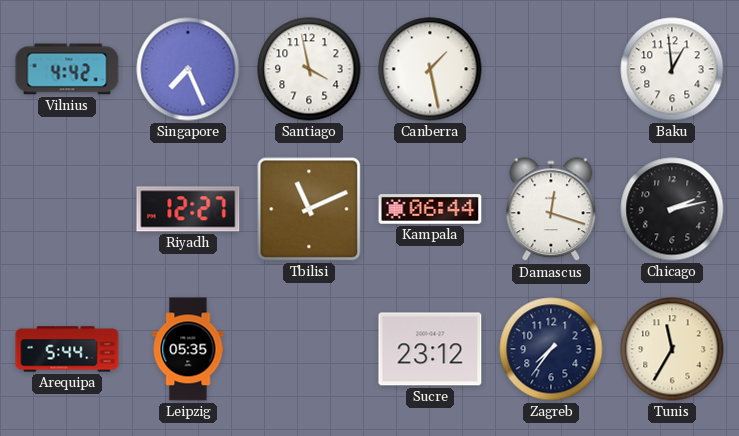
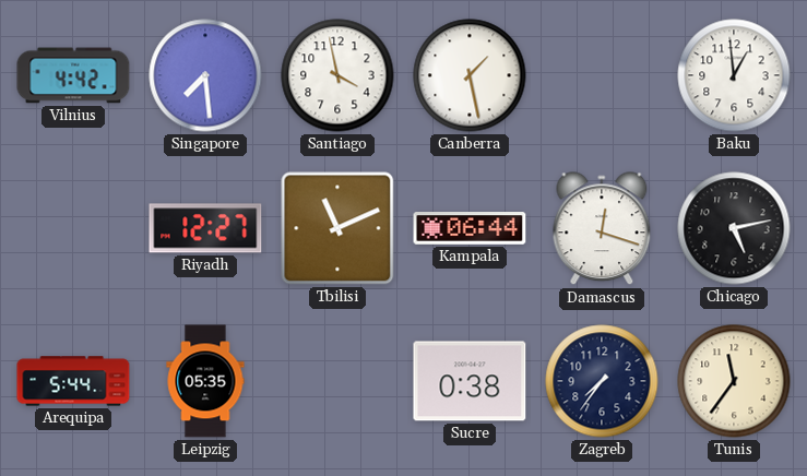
Singapore: 7:26 -> 7:29 (205, 75)
Chicago: 2:13 -> 5:13 (734, 228)
Sucre: 23:12 -> 0:38 (470, 381)
Tunis: 11:35 -> 11:36 (734, 381)
